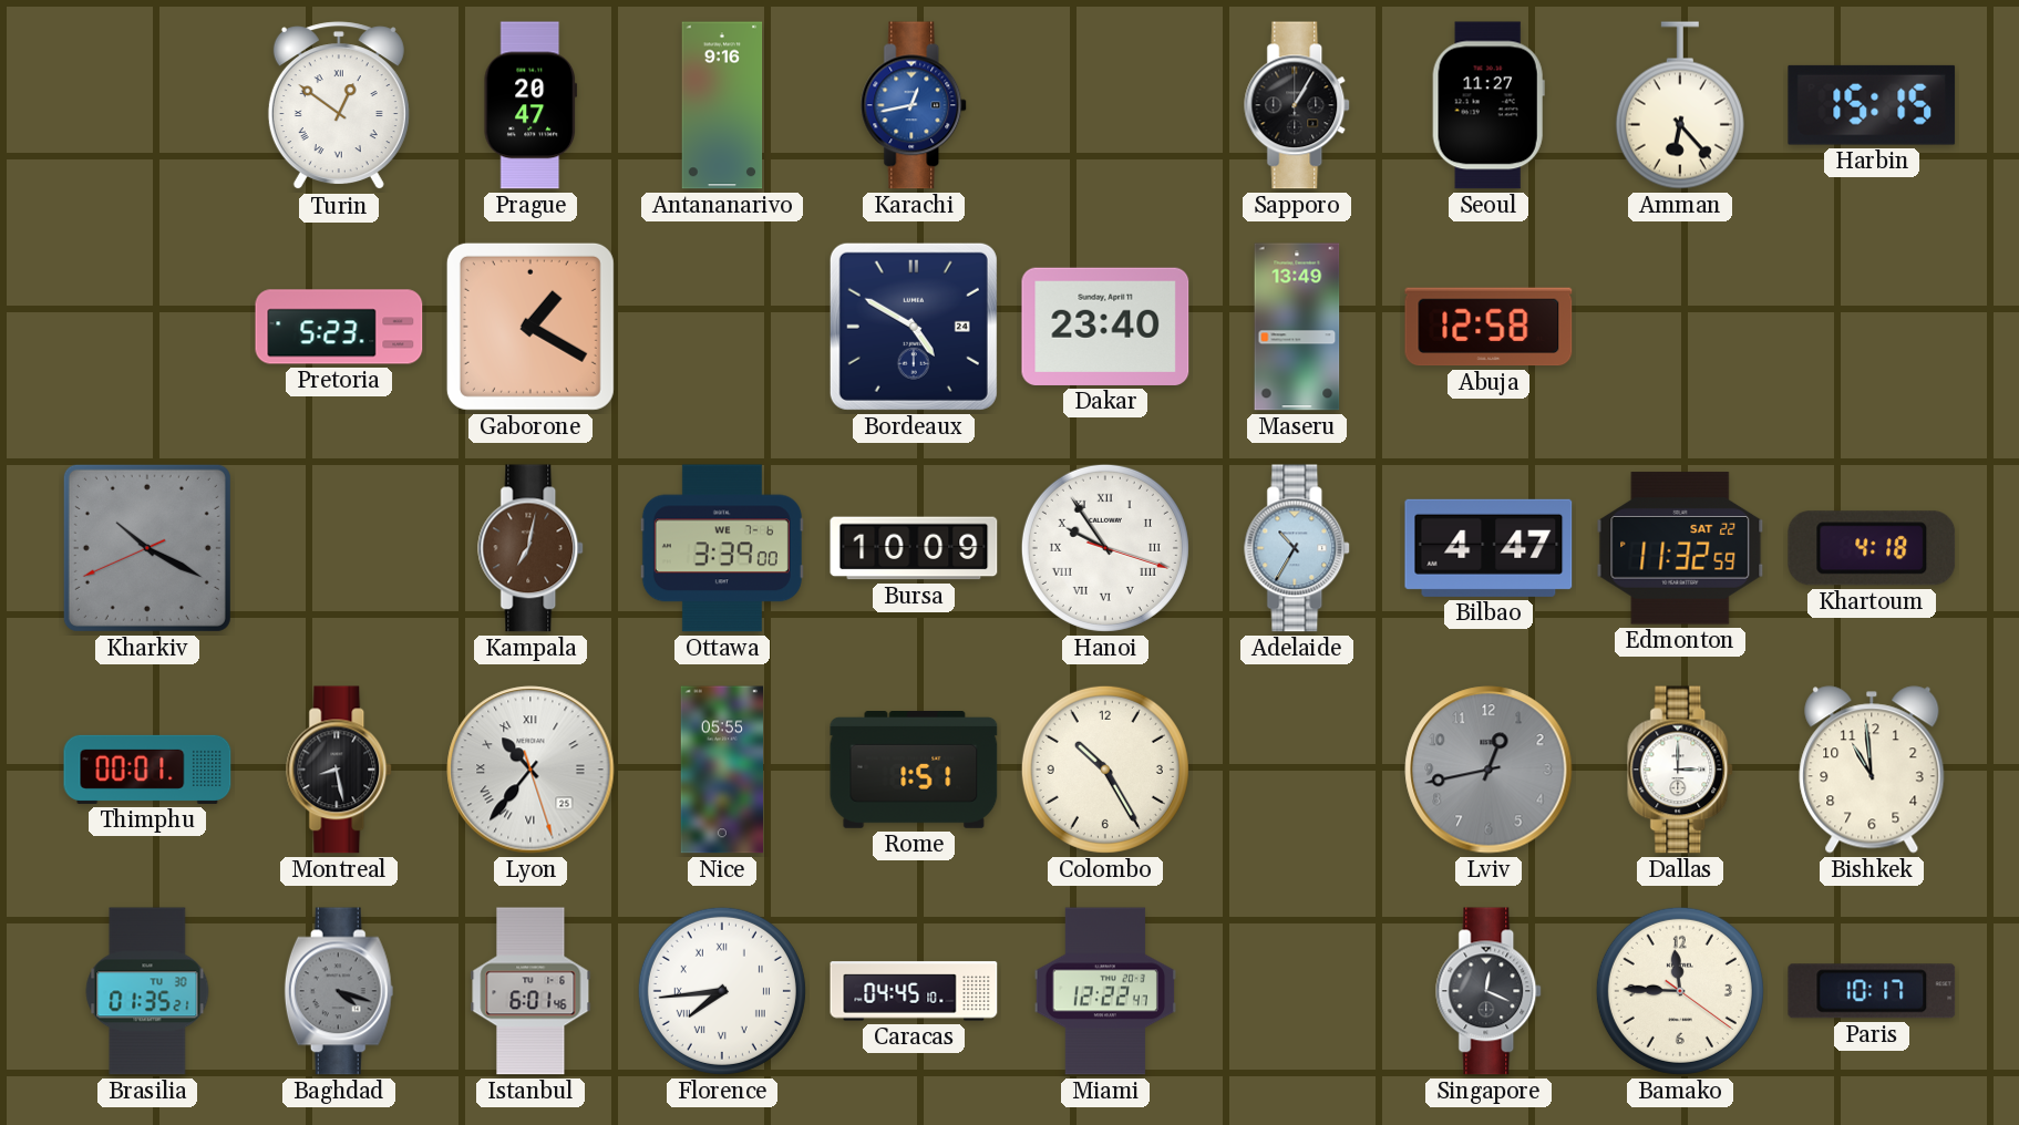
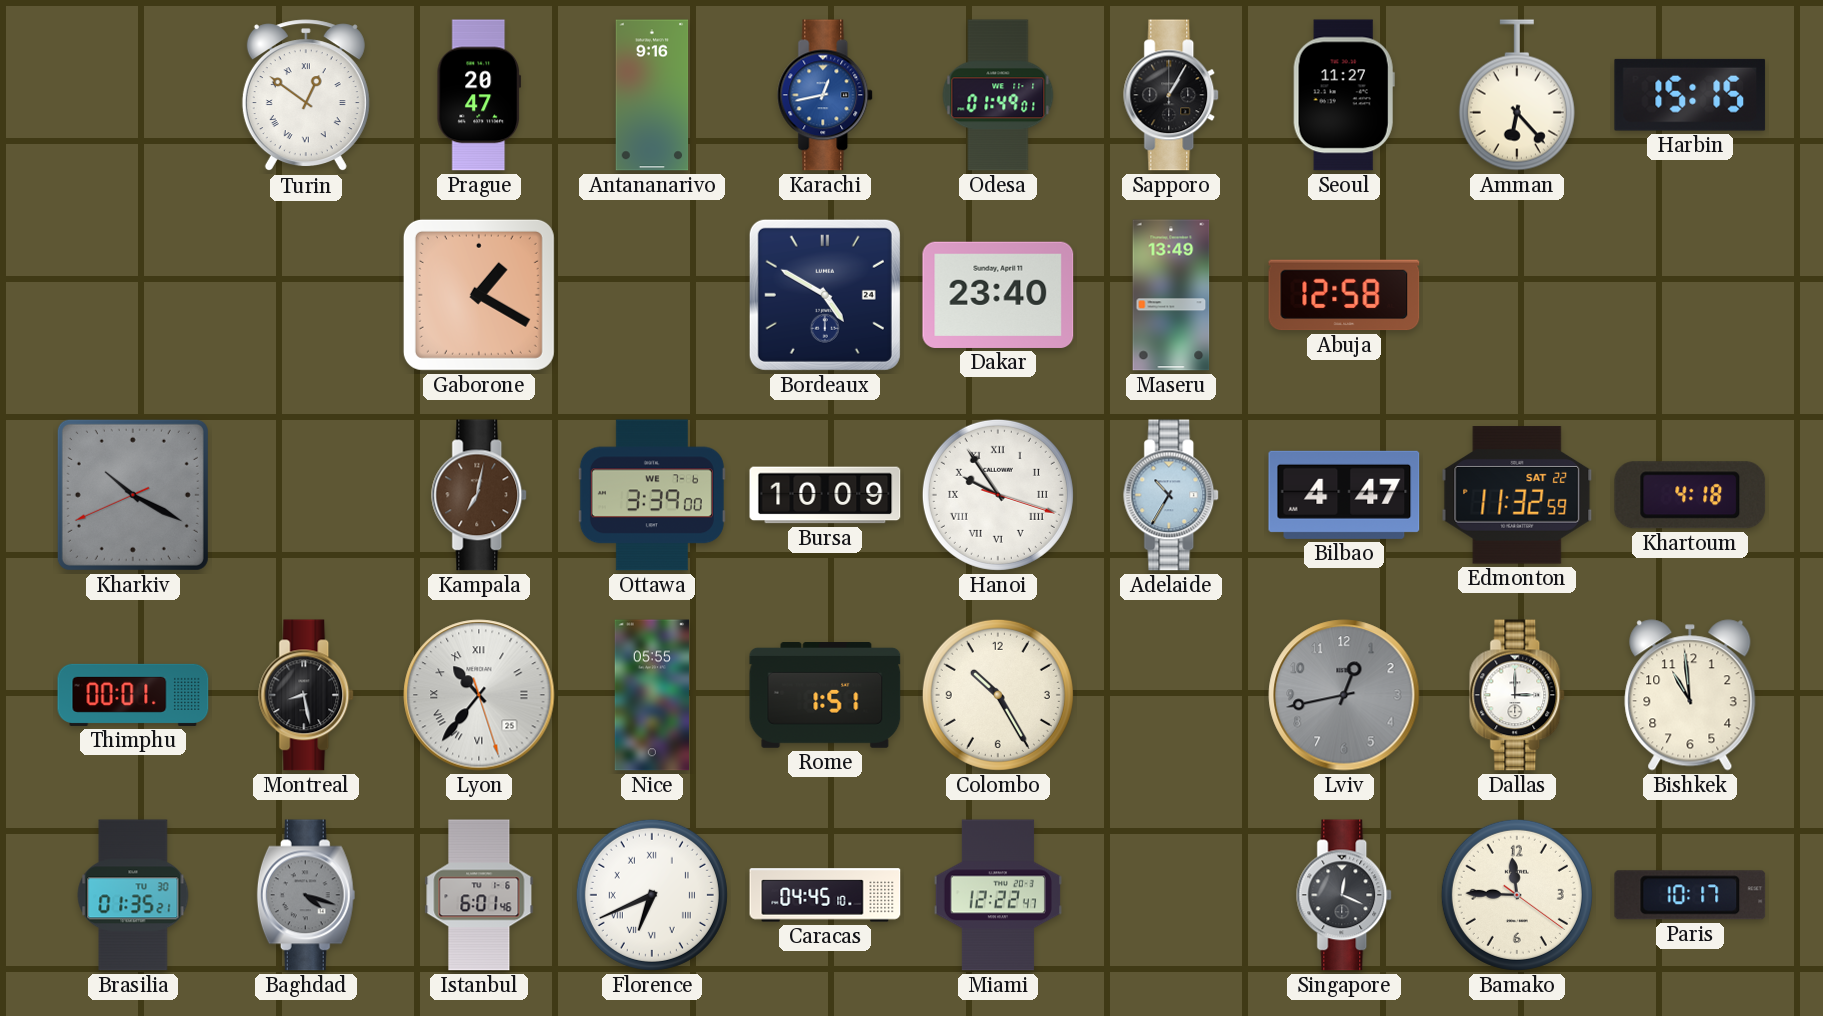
Odesa: none -> 01:49 (998, 95)
Pretoria: 5:23 -> none (339, 327)
Florence: 7:44 -> 6:41 (652, 895)
